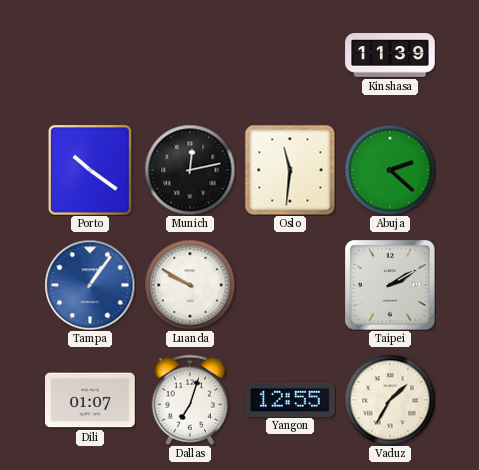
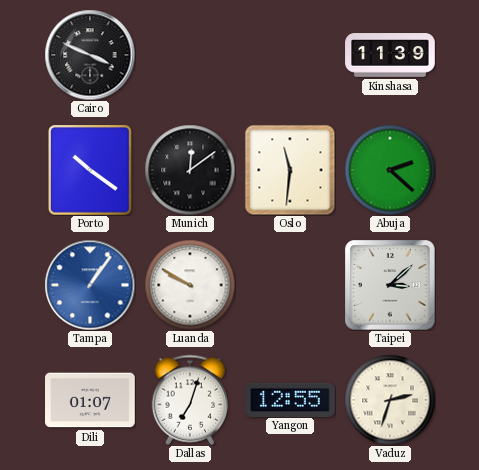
Cairo: none -> 3:49 (90, 55)
Munich: 12:13 -> 12:09 (190, 170)
Taipei: 2:10 -> 3:08 (390, 285)
Vaduz: 1:35 -> 2:33 (390, 400)
